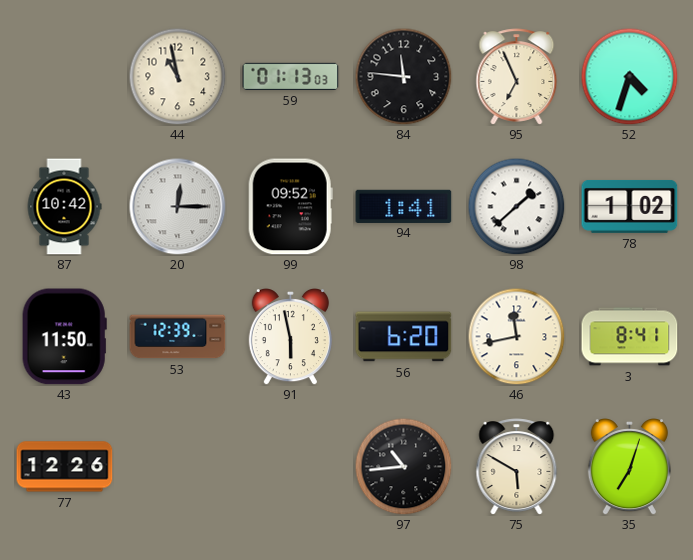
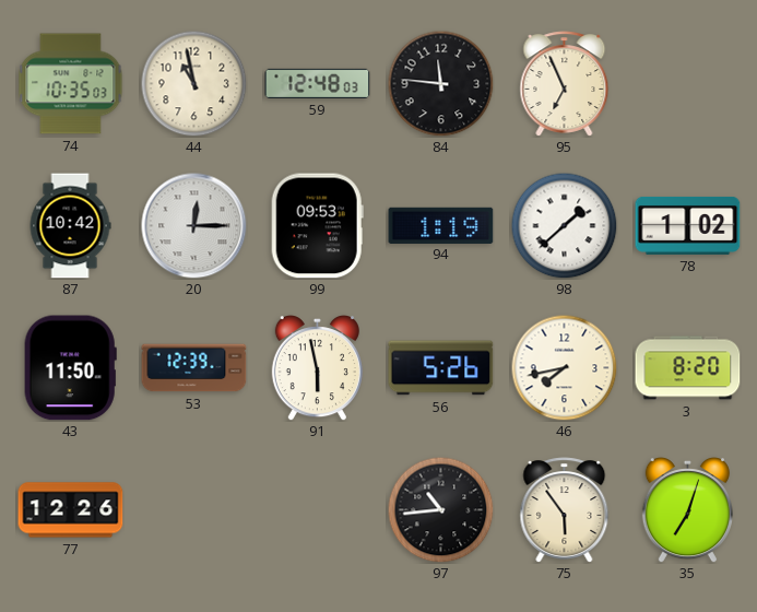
74: none -> 10:35 (71, 84)
59: 01:13 -> 12:48 (318, 83)
52: 4:33 -> none (629, 76)
99: 09:52 -> 09:53 (317, 226)
94: 1:41 -> 1:19 (441, 225)
56: 6:20 -> 5:26 (441, 368)
46: 11:43 -> 7:43 (564, 367)
3: 8:41 -> 8:20 (688, 368)
75: 5:50 -> 5:54 (565, 510)
